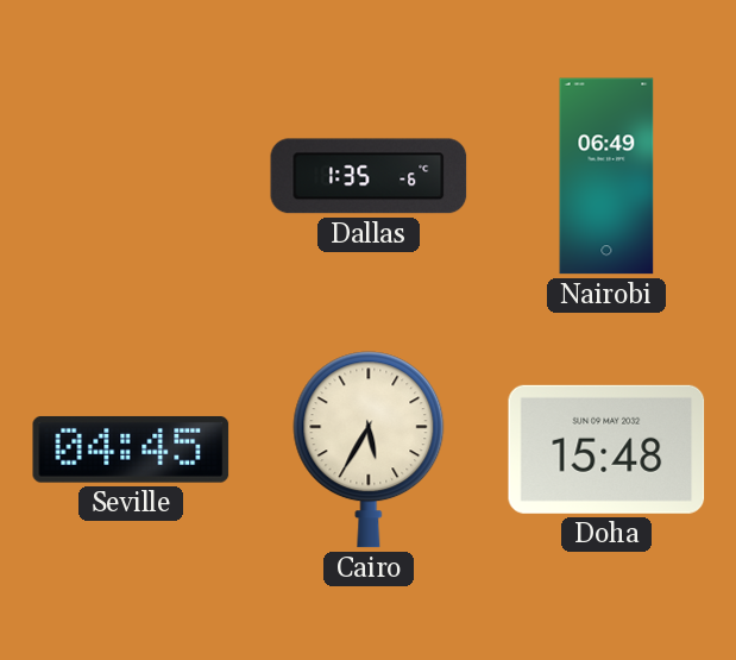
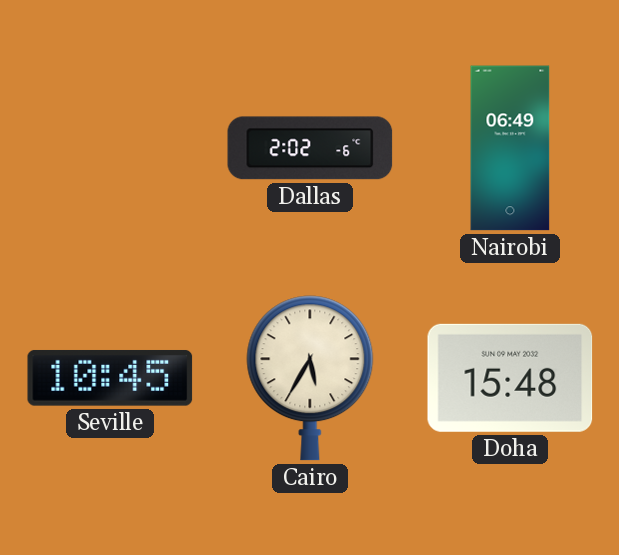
Dallas: 1:35 -> 2:02 (310, 148)
Seville: 04:45 -> 10:45 (110, 378)
